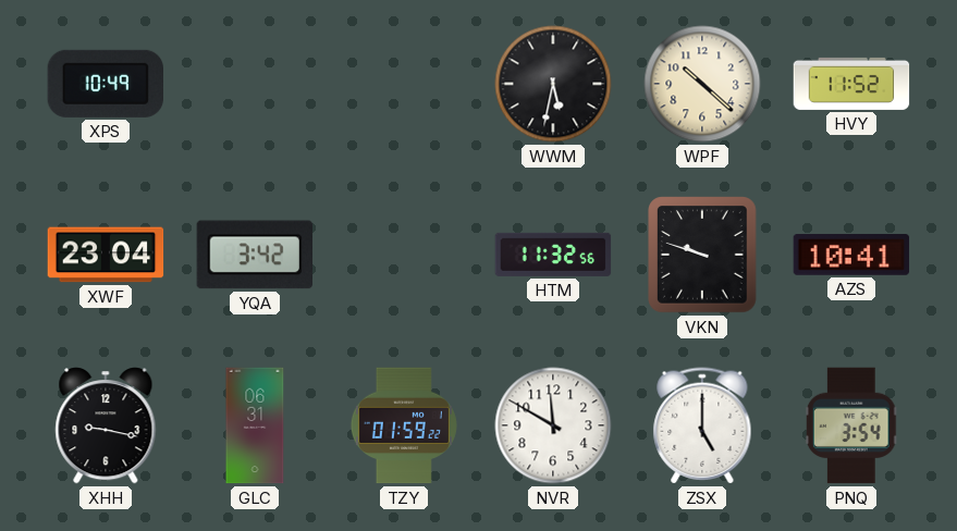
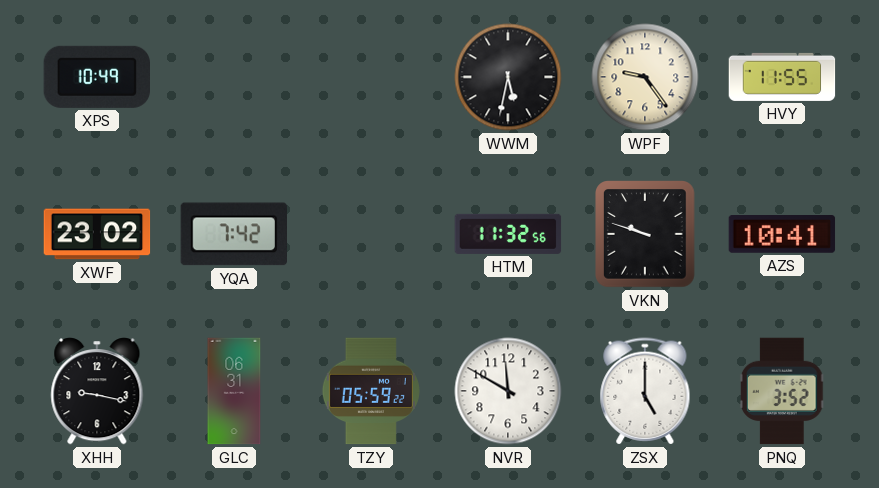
WPF: 10:22 -> 9:24 (645, 77)
HVY: 11:52 -> 11:55 (782, 77)
XWF: 23:04 -> 23:02 (97, 234)
YQA: 3:42 -> 7:42 (233, 234)
TZY: 01:59 -> 05:59 (371, 391)
PNQ: 3:54 -> 3:52 (782, 391)
